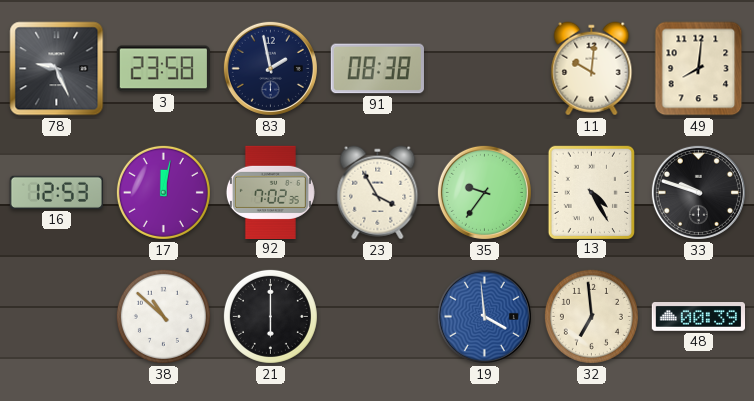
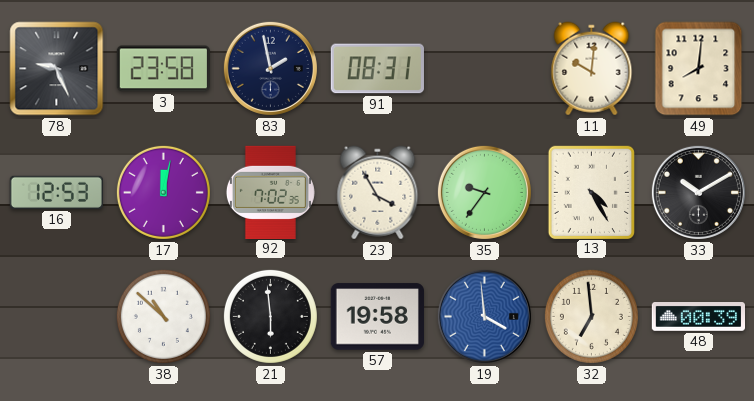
91: 08:38 -> 08:31 (377, 69)
33: 9:48 -> 10:10 (698, 192)
21: 6:00 -> 5:59 (270, 316)
57: none -> 19:58 (377, 317)
